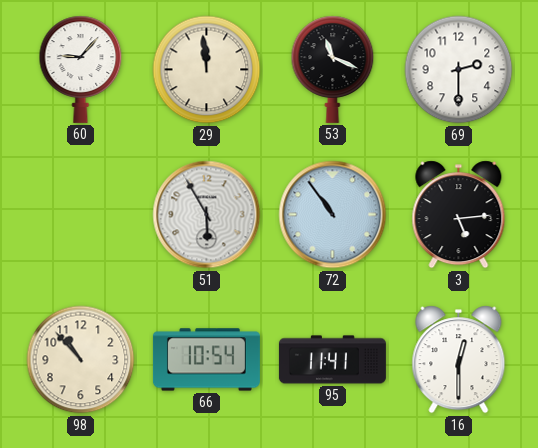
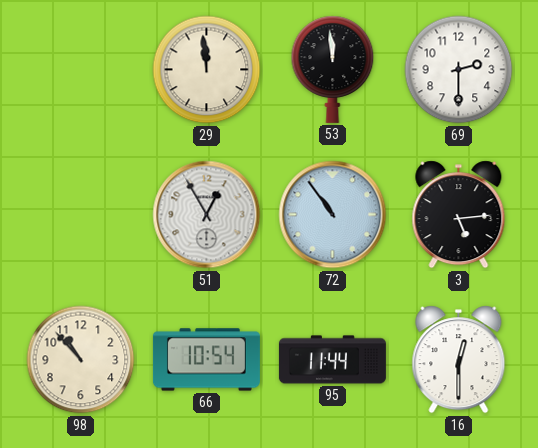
60: 9:07 -> none (81, 69)
53: 11:19 -> 11:59 (333, 69)
51: 5:55 -> 12:55 (207, 215)
95: 11:41 -> 11:44 (332, 360)
